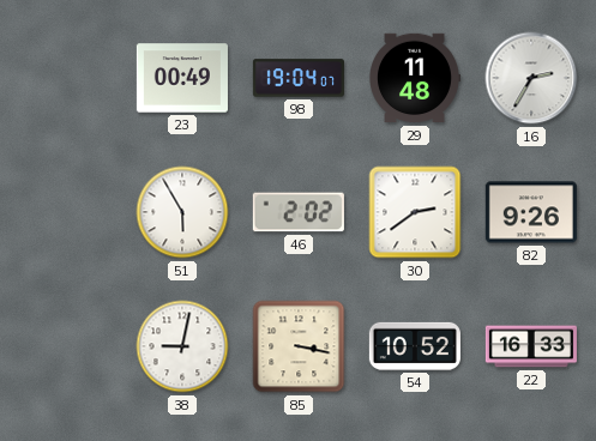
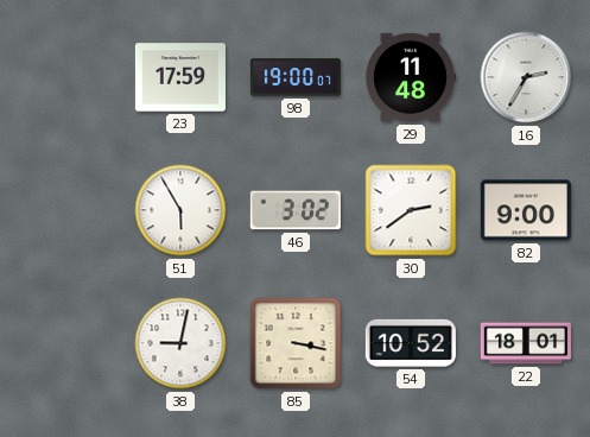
23: 00:49 -> 17:59 (180, 77)
98: 19:04 -> 19:00 (296, 77)
46: 2:02 -> 3:02 (296, 210)
82: 9:26 -> 9:00 (526, 210)
22: 16:33 -> 18:01 (526, 343)
